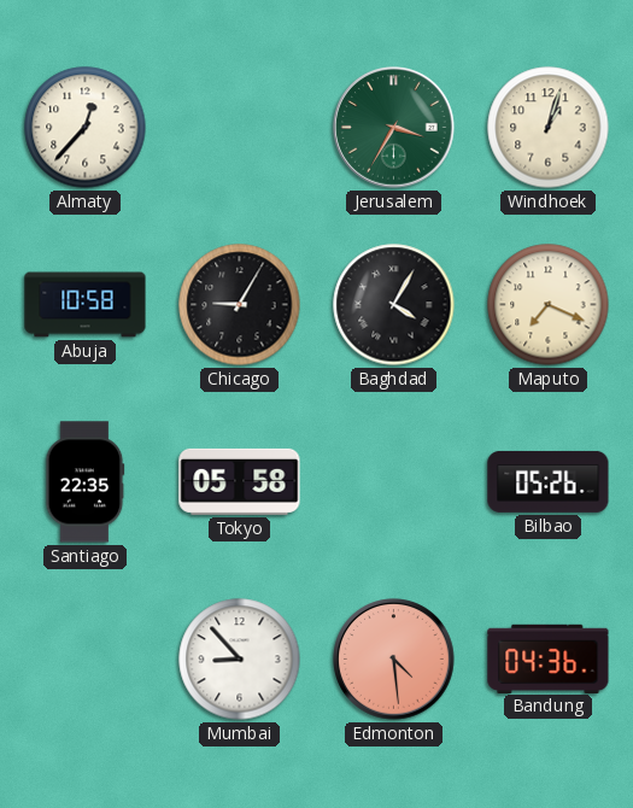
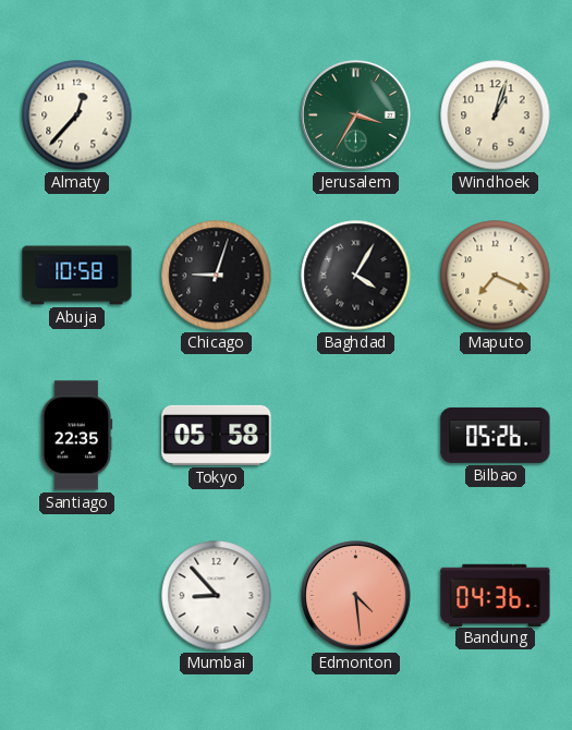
Chicago: 9:05 -> 9:03 (217, 276)
